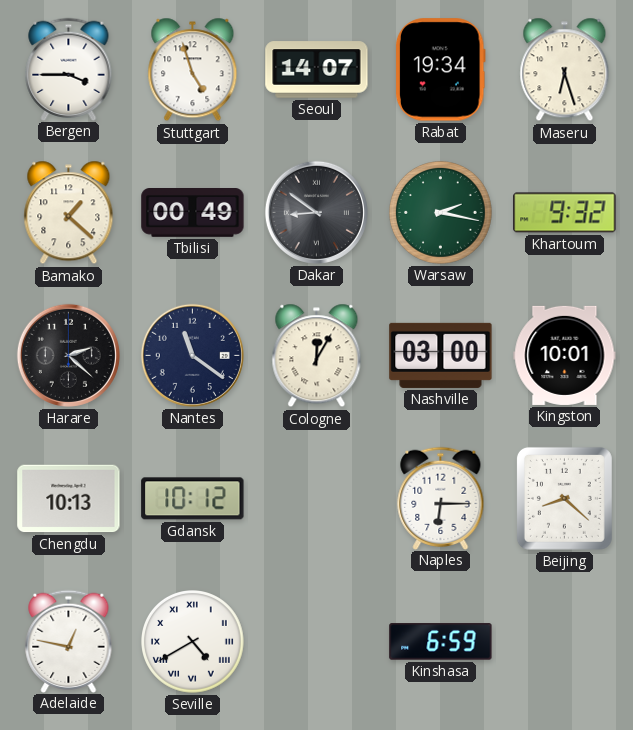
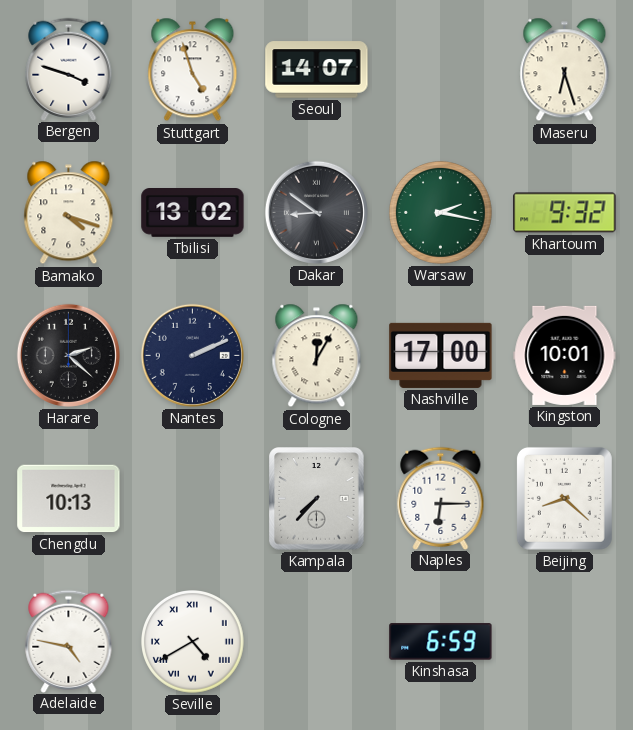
Bergen: 3:45 -> 3:48 (69, 69)
Rabat: 19:34 -> none (440, 70)
Bamako: 1:22 -> 4:18 (69, 213)
Tbilisi: 00:49 -> 13:02 (193, 213)
Nantes: 11:21 -> 2:11 (192, 355)
Nashville: 03:00 -> 17:00 (441, 355)
Gdansk: 10:12 -> none (193, 499)
Kampala: none -> 7:37 (317, 499)
Adelaide: 12:47 -> 4:47 (69, 641)
